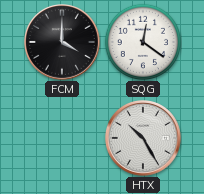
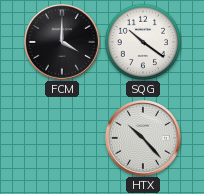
SQG: 12:21 -> 10:21 (142, 41)
HTX: 10:25 -> 10:23 (144, 139)
